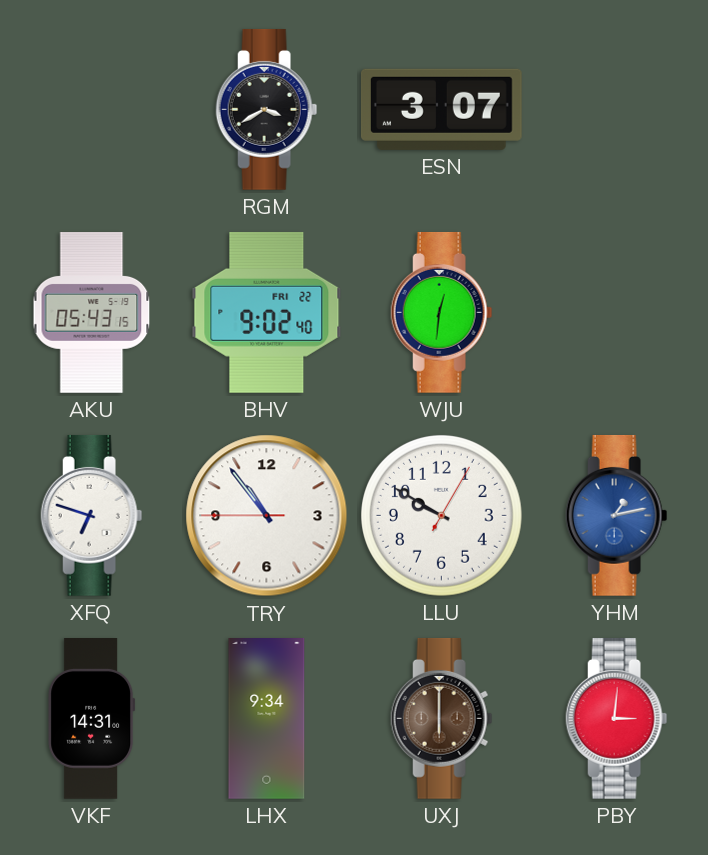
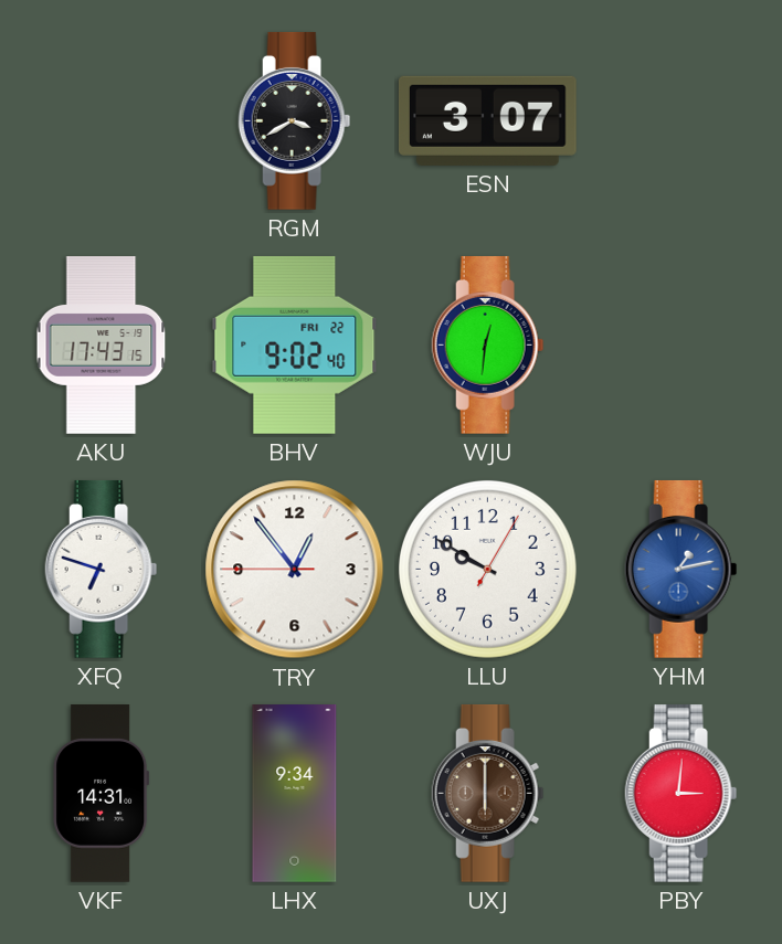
AKU: 05:43 -> 17:43 (102, 346)
TRY: 10:53 -> 12:53 (295, 570)
